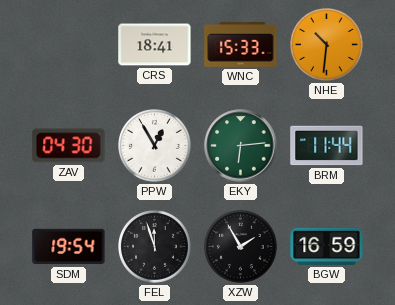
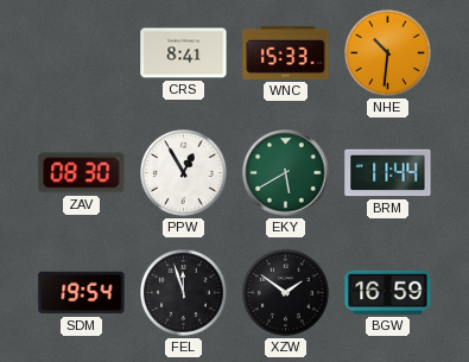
CRS: 18:41 -> 8:41 (184, 53)
ZAV: 04:30 -> 08:30 (82, 173)
EKY: 6:14 -> 5:40 (286, 173)
XZW: 1:55 -> 1:51 (286, 293)
